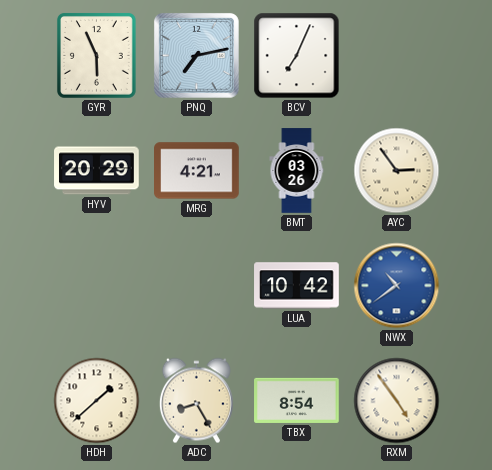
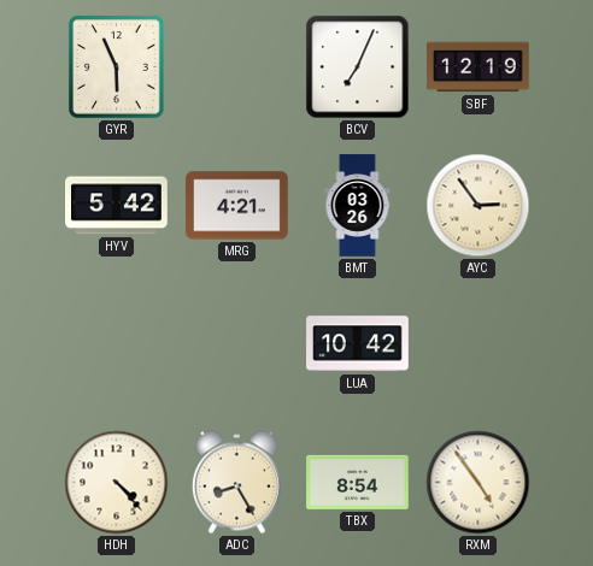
PNQ: 7:13 -> none (196, 55)
SBF: none -> 12:19 (478, 67)
HYV: 20:29 -> 5:42 (117, 206)
NWX: 10:39 -> none (397, 286)
HDH: 1:38 -> 4:23 (117, 483)
